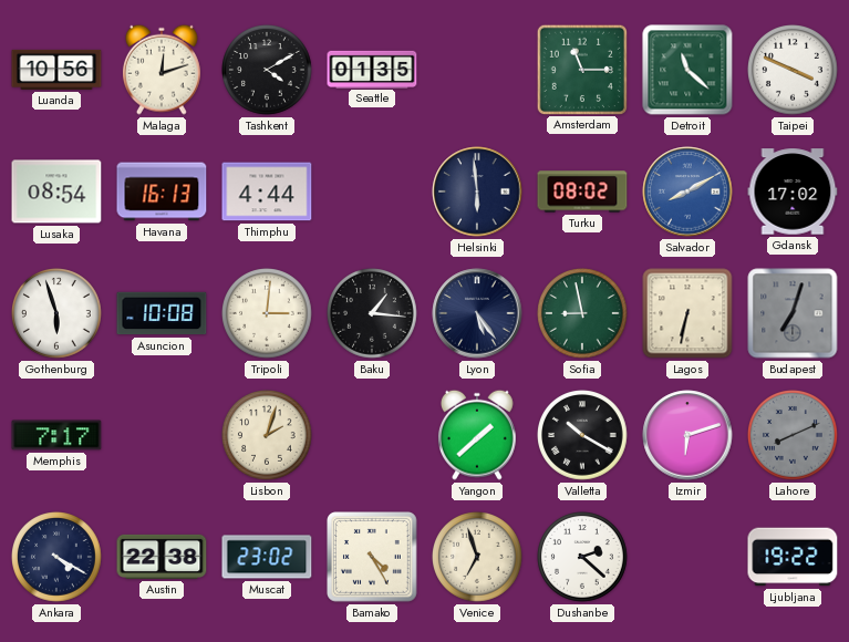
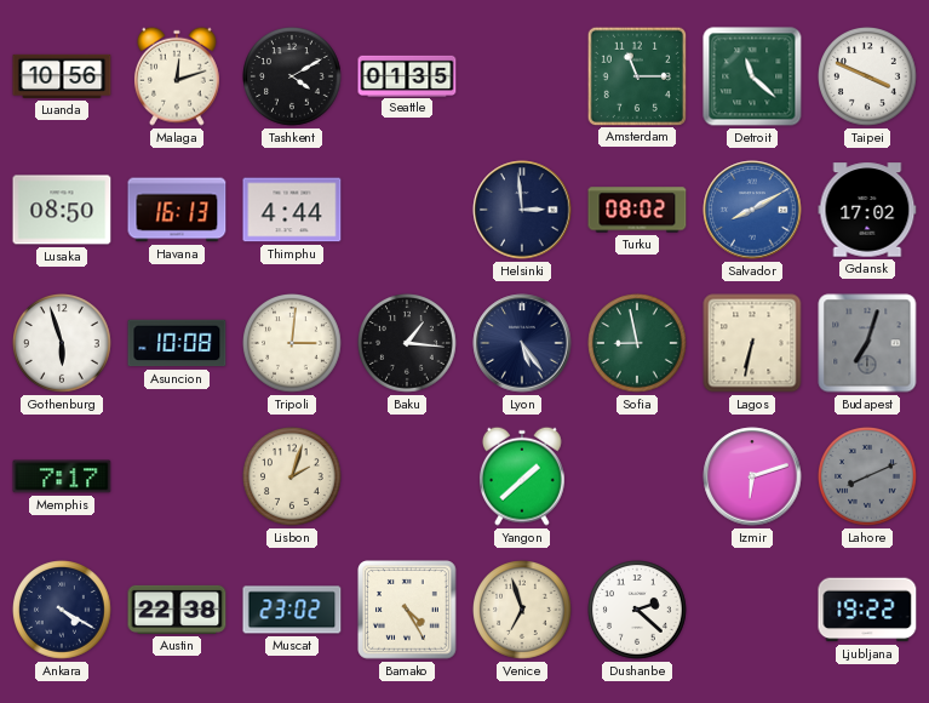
Lusaka: 08:54 -> 08:50 (62, 210)
Helsinki: 5:59 -> 2:59 (522, 210)
Valletta: 10:20 -> none (583, 436)
